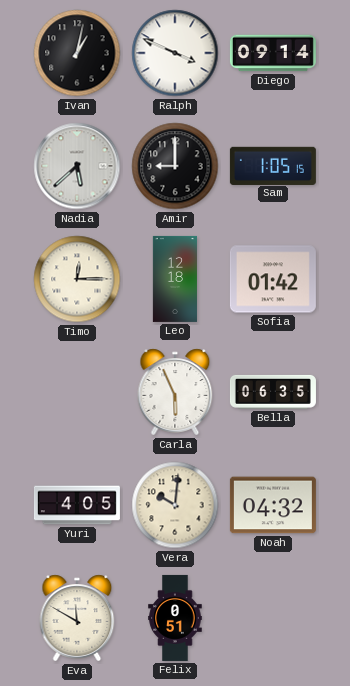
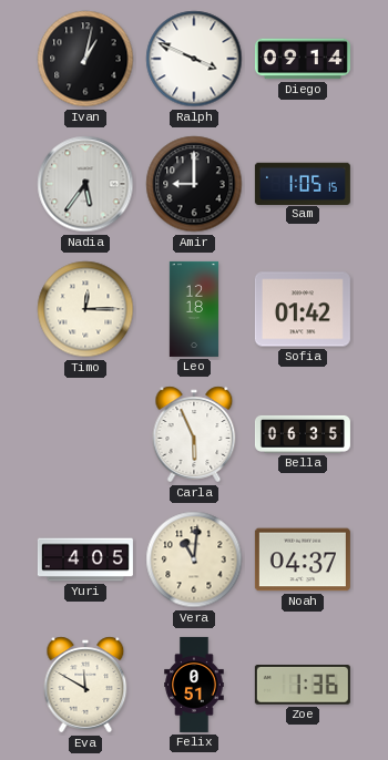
Nadia: 5:38 -> 5:36 (85, 184)
Vera: 10:01 -> 11:01 (194, 559)
Noah: 04:32 -> 04:37 (303, 559)
Zoe: none -> 1:36 (303, 686)
